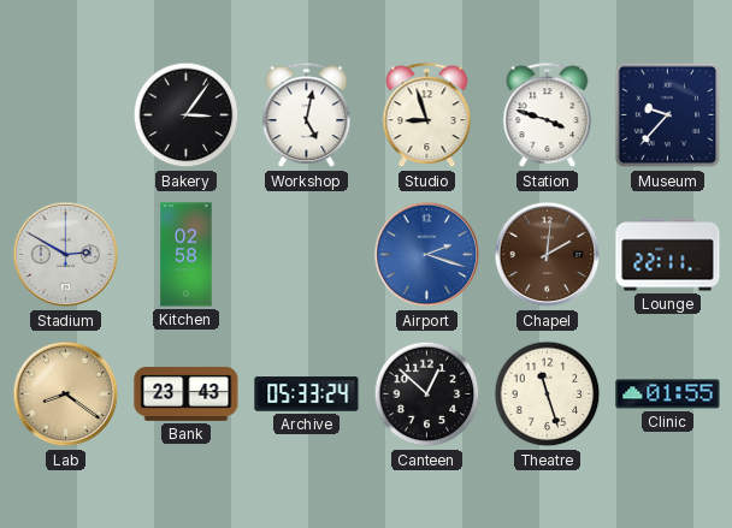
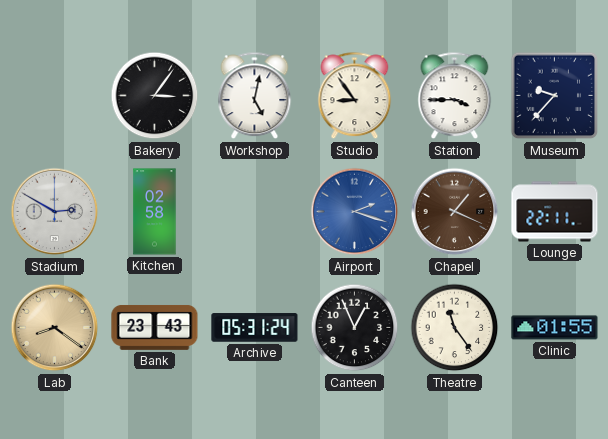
Studio: 8:57 -> 8:54 (355, 96)
Station: 3:48 -> 3:45 (455, 96)
Chapel: 2:01 -> 1:19 (455, 212)
Archive: 05:33 -> 05:31 (255, 328)
Canteen: 12:52 -> 12:56 (355, 328)
Theatre: 11:27 -> 11:24 (455, 328)
